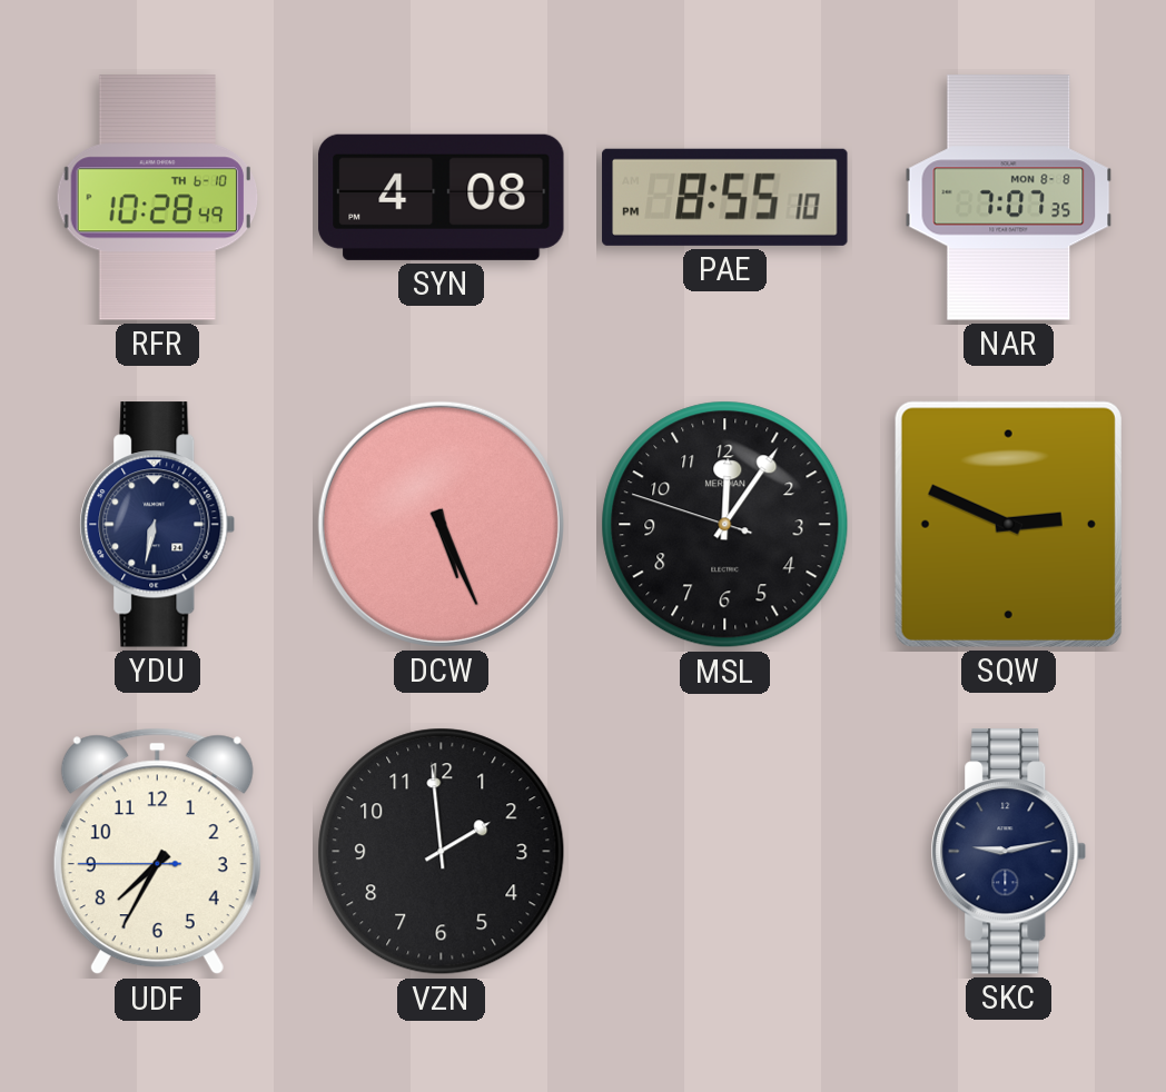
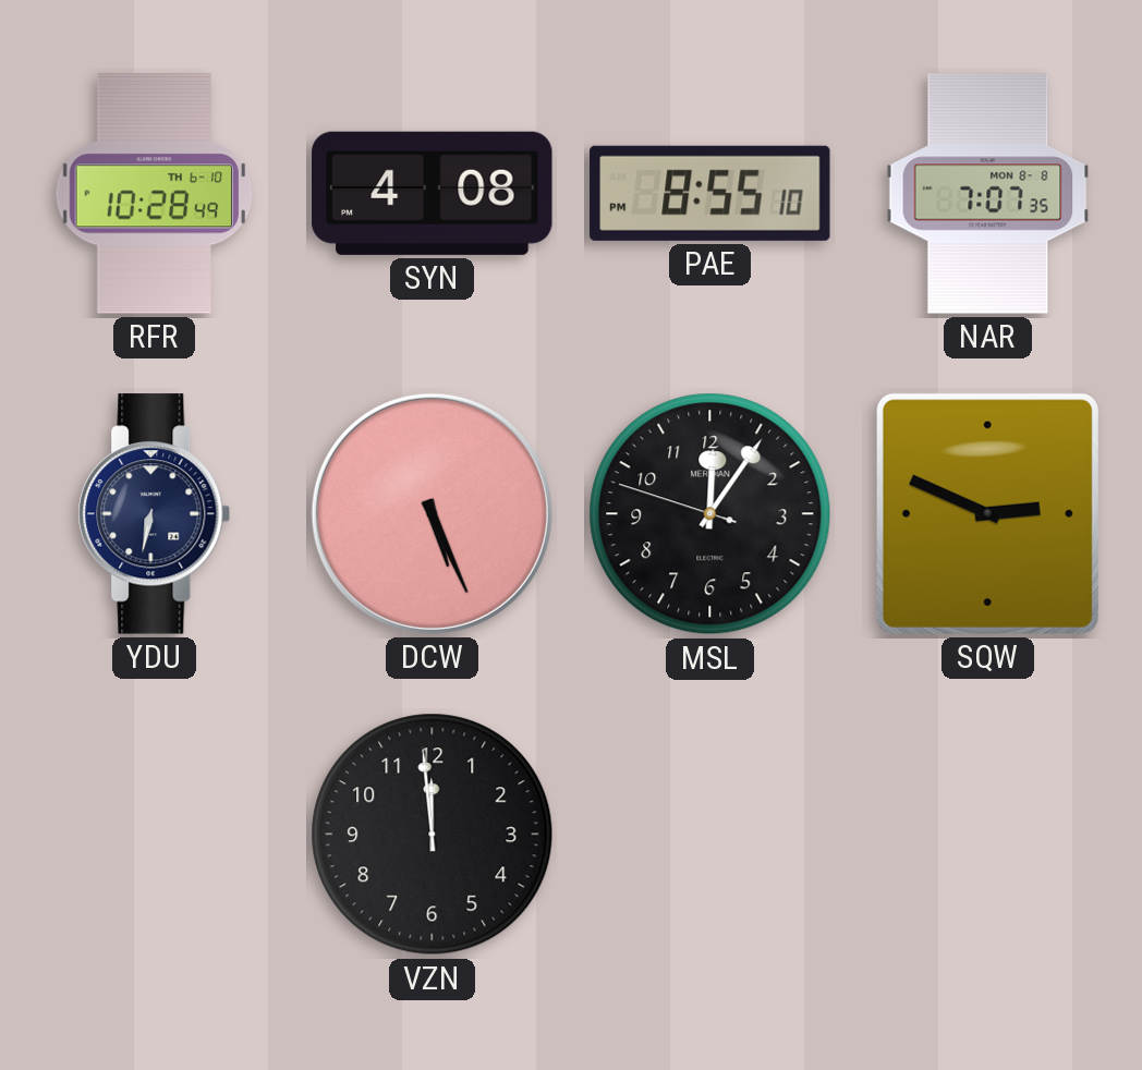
UDF: 7:34 -> none (157, 852)
VZN: 1:59 -> 11:59 (433, 835)
SKC: 9:13 -> none (1009, 852)
